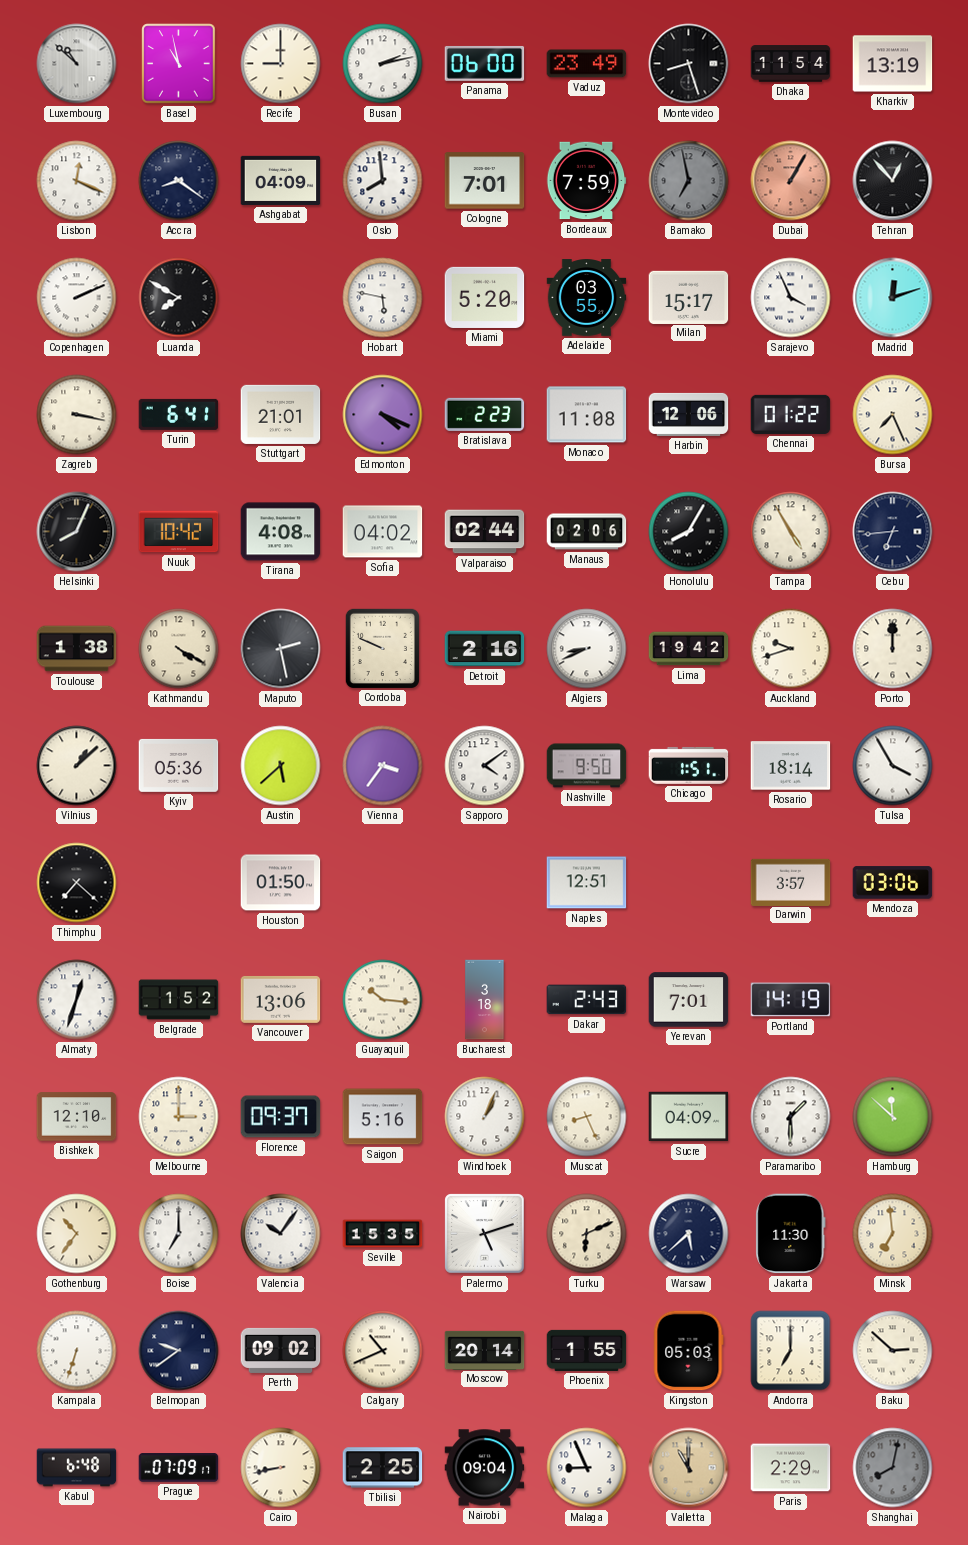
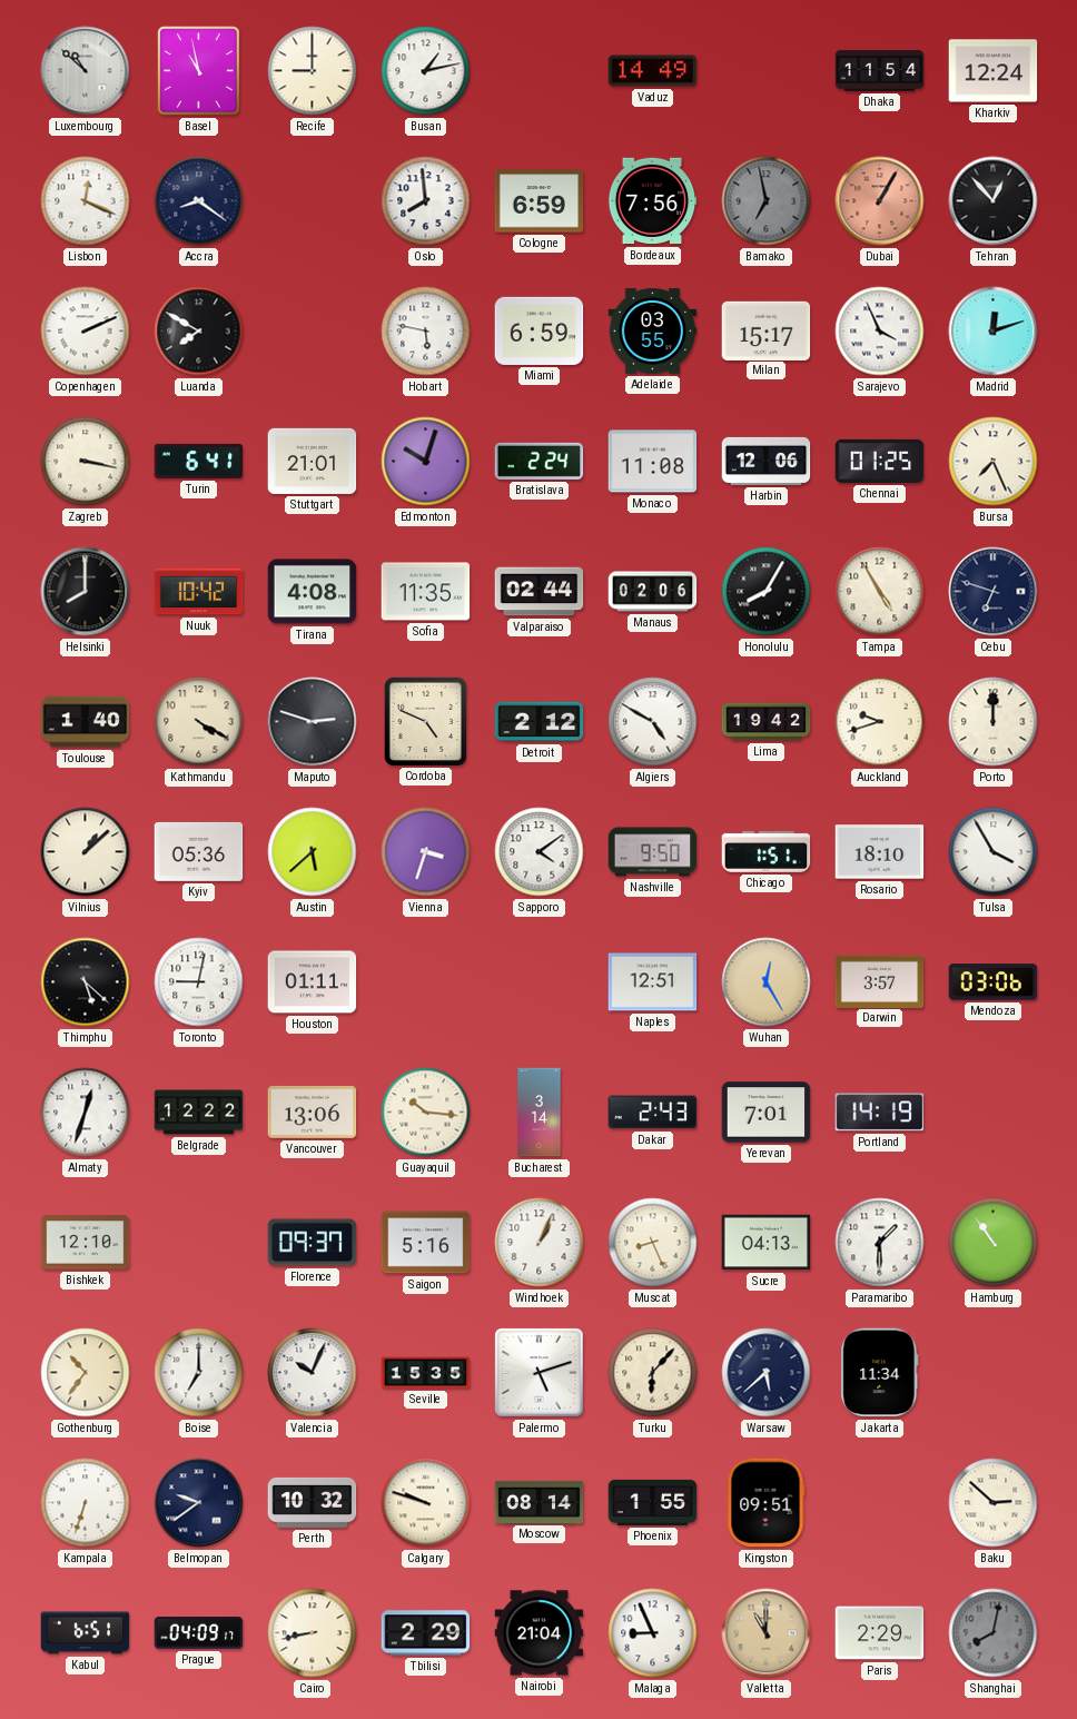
Busan: 2:13 -> 1:13 (426, 71)
Panama: 06:00 -> none (485, 63)
Vaduz: 23:49 -> 14:49 (653, 71)
Montevideo: 8:27 -> none (689, 64)
Kharkiv: 13:19 -> 12:24 (994, 71)
Ashgabat: 04:09 -> none (281, 180)
Cologne: 7:01 -> 6:59 (540, 201)
Bordeaux: 7:59 -> 7:56 (652, 201)
Miami: 5:20 -> 6:59 (540, 330)
Edmonton: 4:19 -> 10:03 (426, 462)
Bratislava: 2:23 -> 2:24 (540, 461)
Chennai: 01:22 -> 01:25 (880, 461)
Helsinki: 8:04 -> 8:00 (86, 592)
Sofia: 04:02 -> 11:35 (426, 592)
Cebu: 6:44 -> 6:48 (994, 592)
Toulouse: 1:38 -> 1:40 (86, 722)
Maputo: 2:28 -> 2:48 (313, 722)
Cordoba: 9:49 -> 4:49 (425, 721)
Detroit: 2:16 -> 2:12 (540, 722)
Algiers: 8:41 -> 4:50 (653, 722)
Vienna: 3:36 -> 3:33 (426, 852)
Rosario: 18:14 -> 18:10 (880, 852)
Thimphu: 7:22 -> 5:22 (86, 982)
Toronto: none -> 9:02 (199, 982)
Houston: 01:50 -> 01:11 (313, 982)
Wuhan: none -> 12:25 (767, 982)
Belgrade: 1:52 -> 12:22 (199, 1113)
Bucharest: 3:18 -> 3:14 (540, 1113)
Melbourne: 3:00 -> none (179, 1117)
Sucre: 04:09 -> 04:13 (767, 1243)
Hamburg: 11:52 -> 10:54 (994, 1243)
Valencia: 10:06 -> 10:04 (313, 1373)
Turku: 6:11 -> 6:07 (653, 1373)
Jakarta: 11:30 -> 11:34 (880, 1373)
Minsk: 6:59 -> none (893, 1234)
Perth: 09:02 -> 10:32 (313, 1502)
Calgary: 10:41 -> 9:48 (426, 1503)
Moscow: 20:14 -> 08:14 (540, 1502)
Kingston: 05:03 -> 09:51 (767, 1503)
Andorra: 7:00 -> none (791, 1351)
Kabul: 6:48 -> 6:51 (86, 1633)
Prague: 07:09 -> 04:09 (199, 1633)
Tbilisi: 2:25 -> 2:29 (426, 1633)
Nairobi: 09:04 -> 21:04 (540, 1633)
